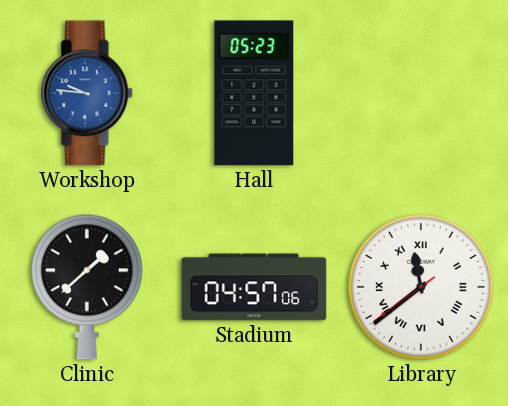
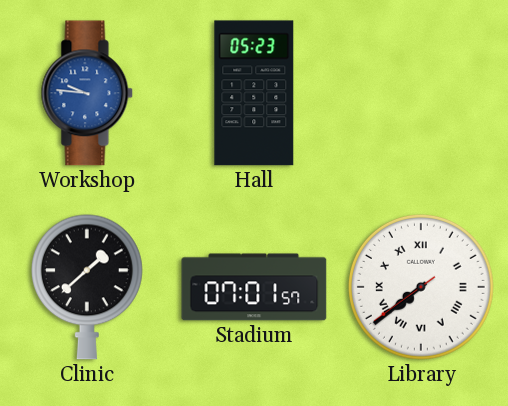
Stadium: 04:57 -> 07:01 (254, 287)
Library: 11:38 -> 7:38 (421, 287)
